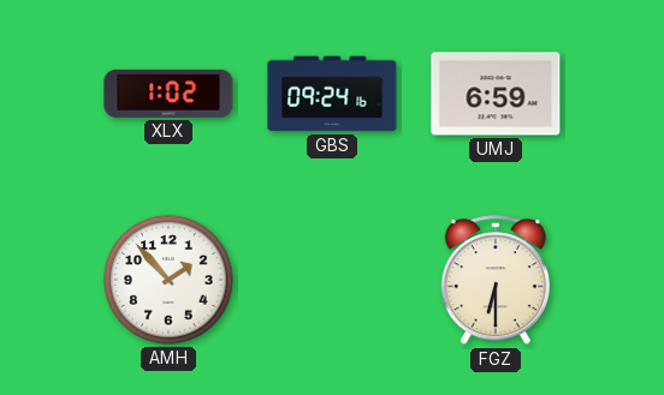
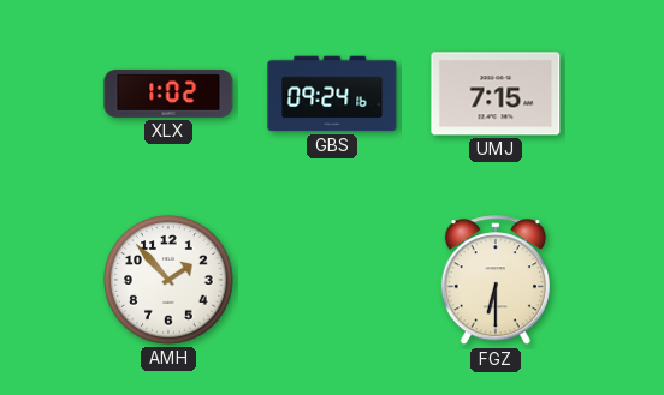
UMJ: 6:59 -> 7:15 (496, 94)
